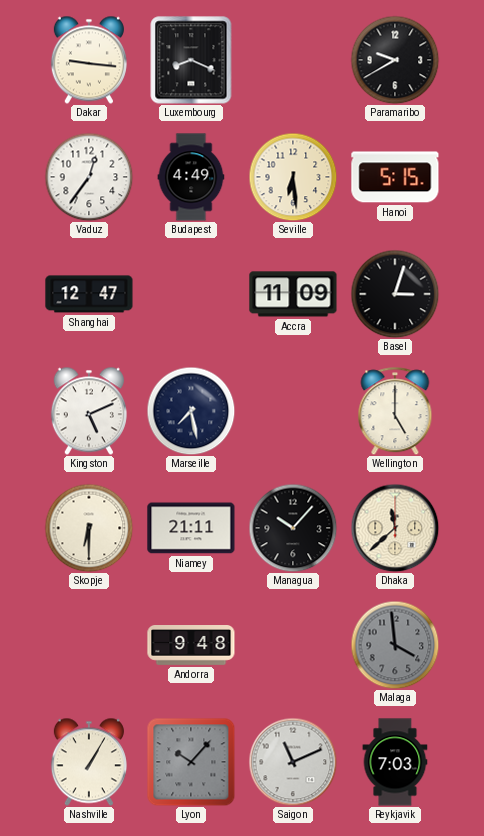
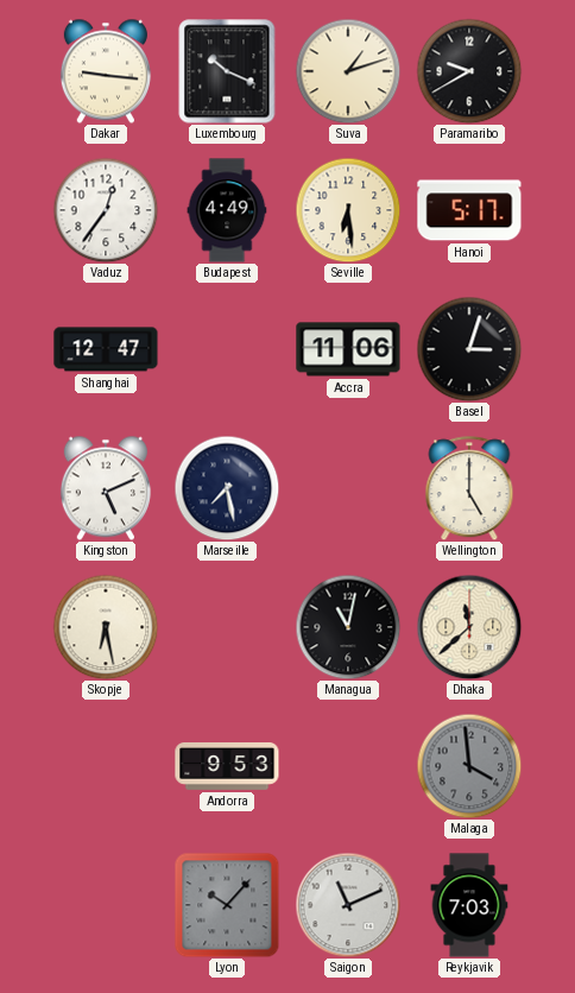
Luxembourg: 8:19 -> 10:19 (227, 71)
Suva: none -> 1:12 (348, 71)
Hanoi: 5:15 -> 5:17 (469, 210)
Accra: 11:09 -> 11:06 (348, 349)
Skopje: 6:30 -> 6:28 (106, 627)
Niamey: 21:11 -> none (191, 528)
Managua: 10:07 -> 11:02 (348, 627)
Andorra: 9:48 -> 9:53 (227, 767)
Nashville: 1:05 -> none (89, 762)
